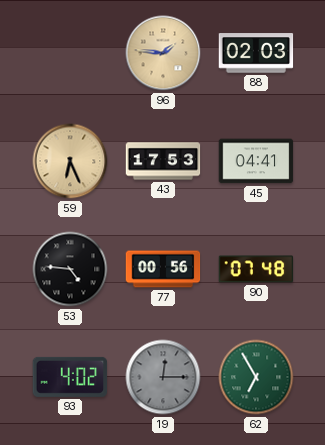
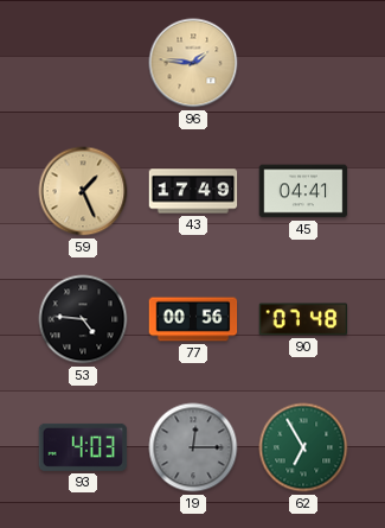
88: 02:03 -> none (256, 53)
59: 6:26 -> 1:26 (83, 191)
43: 17:53 -> 17:49 (193, 191)
93: 4:02 -> 4:03 (83, 447)
